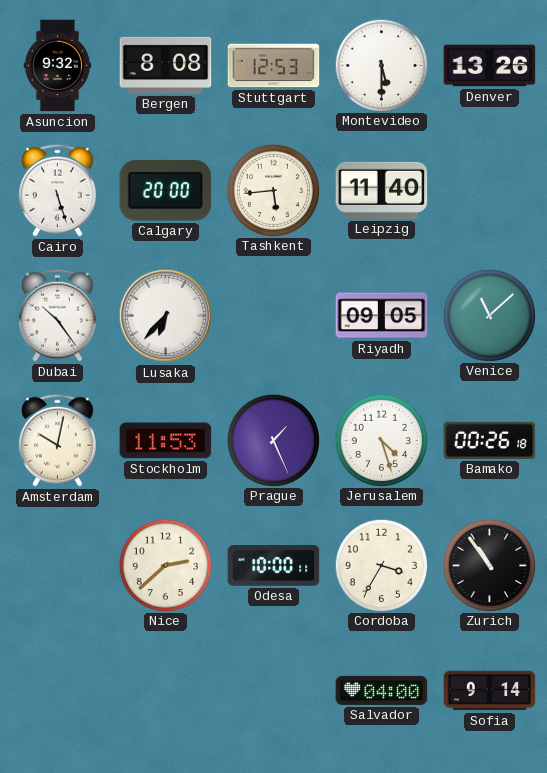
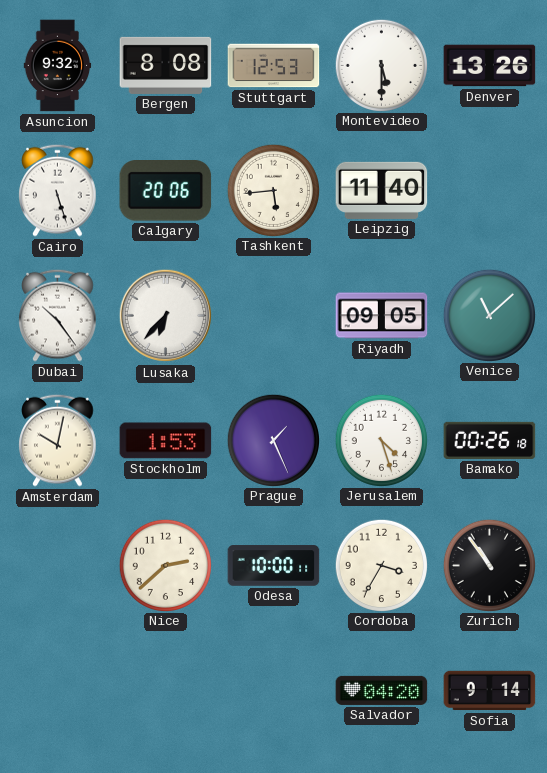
Calgary: 20:00 -> 20:06 (166, 191)
Stockholm: 11:53 -> 1:53 (166, 441)
Salvador: 04:00 -> 04:20 (382, 690)
